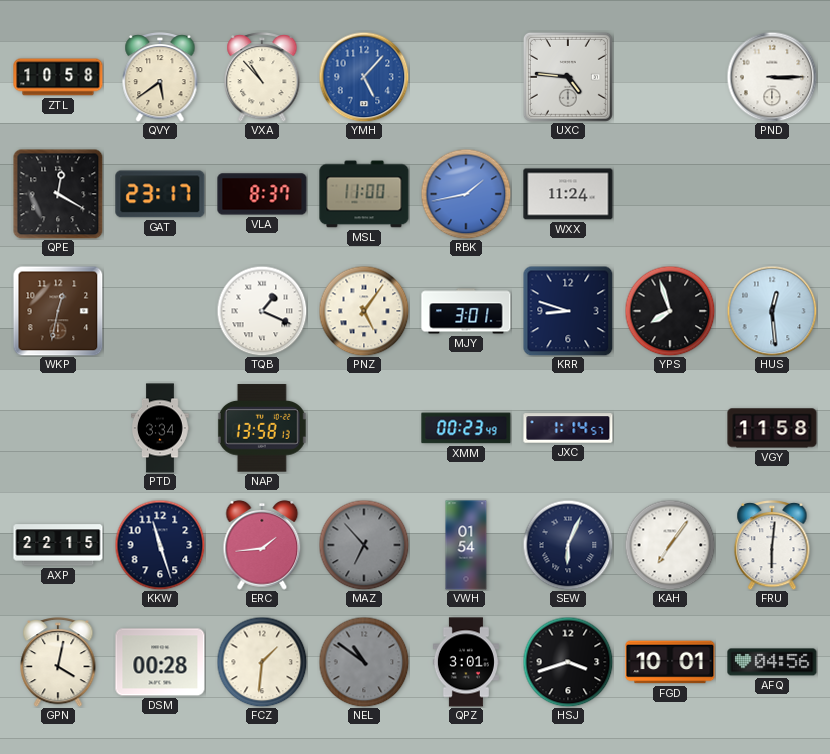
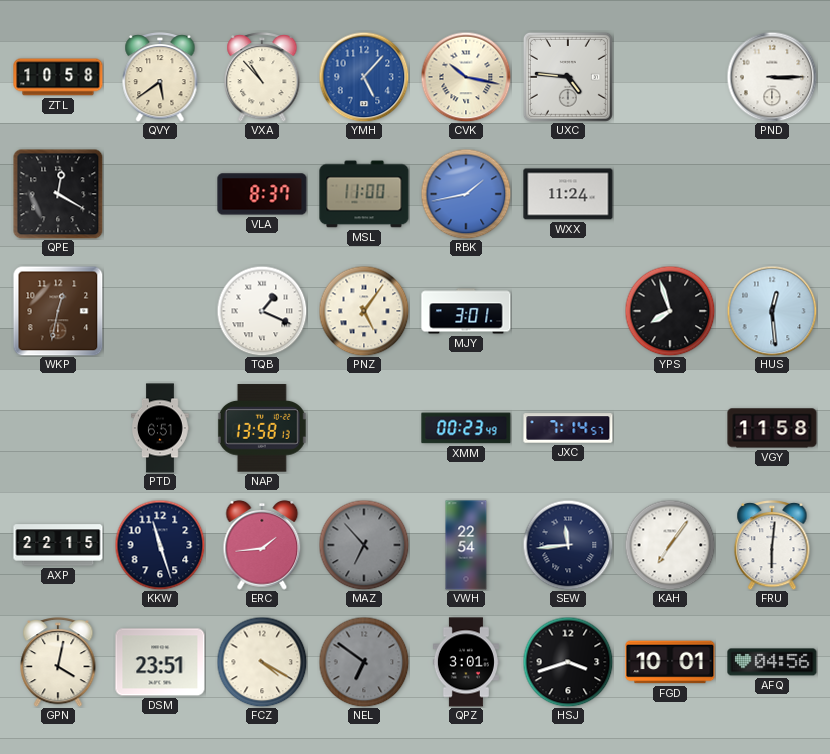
CVK: none -> 10:17 (466, 77)
GAT: 23:17 -> none (160, 194)
KRR: 8:48 -> none (568, 311)
PTD: 3:34 -> 6:51 (161, 428)
JXC: 1:14 -> 7:14 (568, 428)
VWH: 01:54 -> 22:54 (466, 545)
SEW: 6:04 -> 11:44 (568, 545)
DSM: 00:28 -> 23:51 (160, 662)
FCZ: 1:31 -> 4:20 (262, 662)
NEL: 10:51 -> 6:51 (364, 662)
